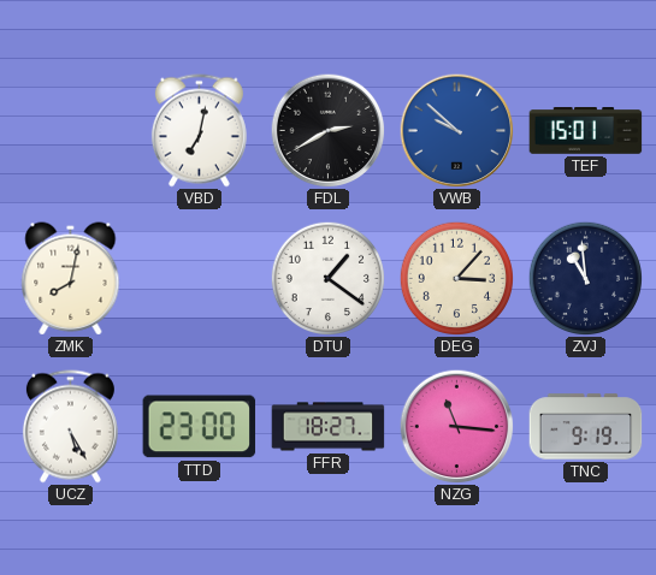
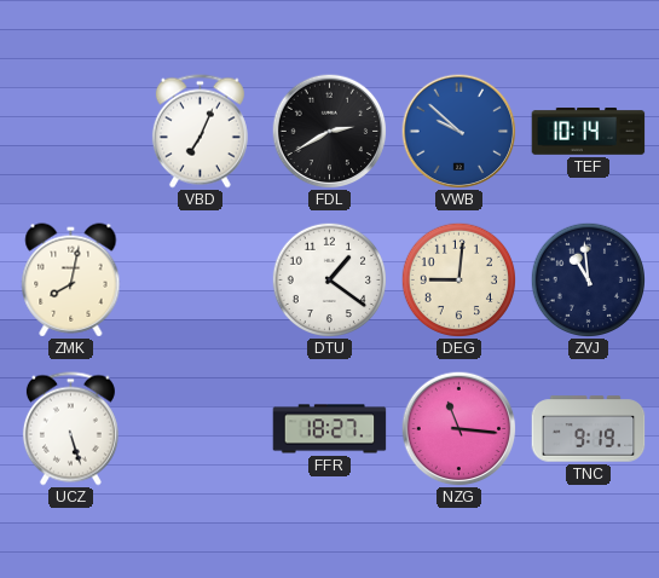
VBD: 7:02 -> 7:04 (200, 132)
TEF: 15:01 -> 10:14 (589, 132)
DEG: 3:07 -> 9:01 (458, 279)
UCZ: 5:25 -> 5:27 (70, 429)
TTD: 23:00 -> none (200, 427)
